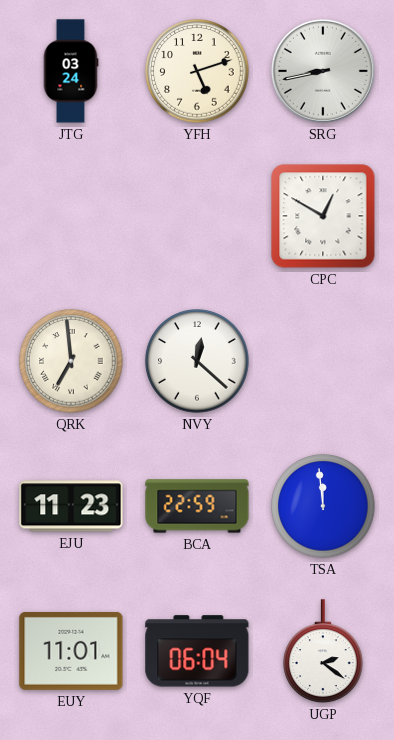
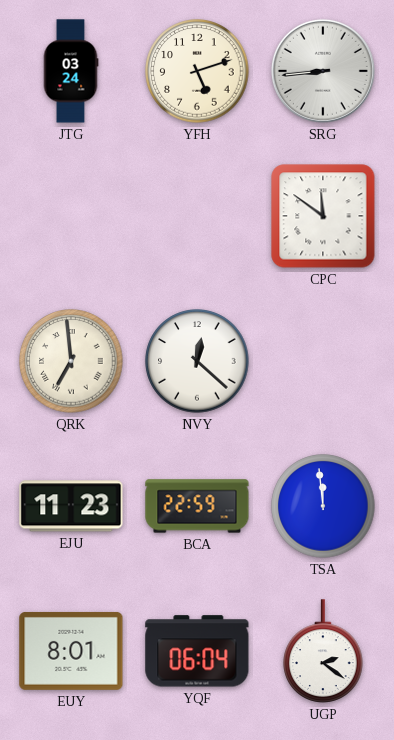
SRG: 8:43 -> 8:44 (323, 71)
CPC: 12:50 -> 11:51 (323, 216)
EUY: 11:01 -> 8:01 (71, 651)
